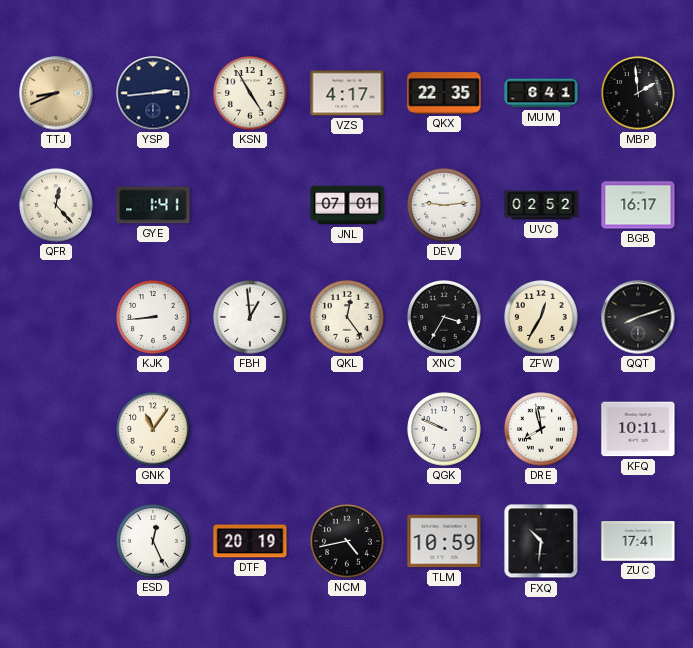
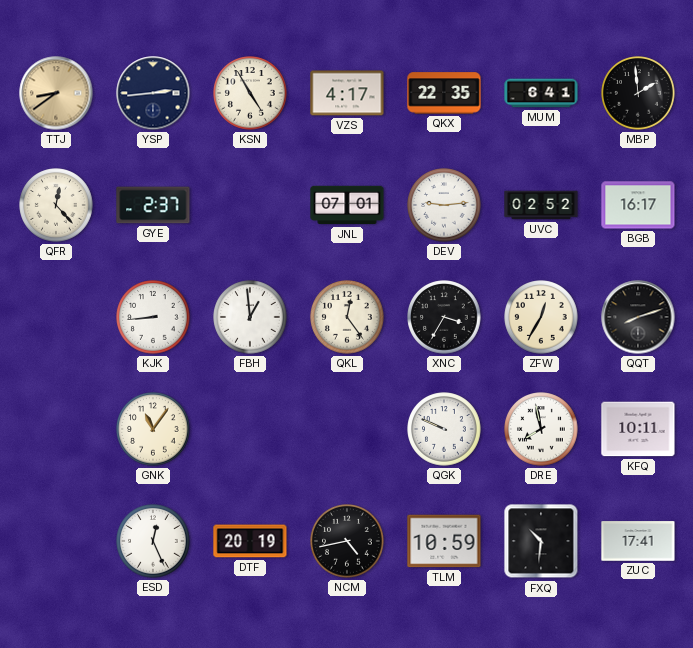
TTJ: 8:41 -> 8:39 (56, 93)
GYE: 1:41 -> 2:37 (153, 205)
